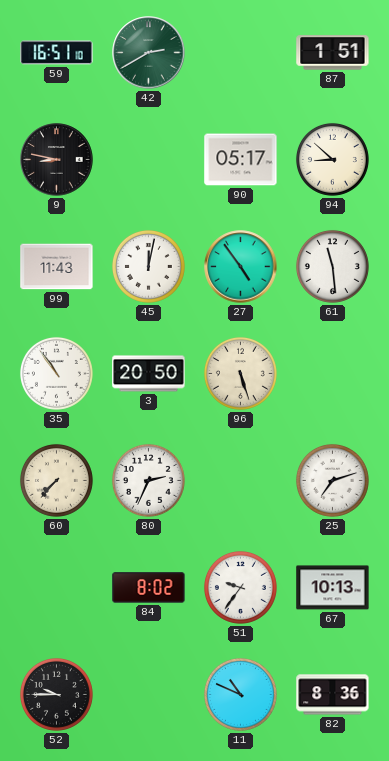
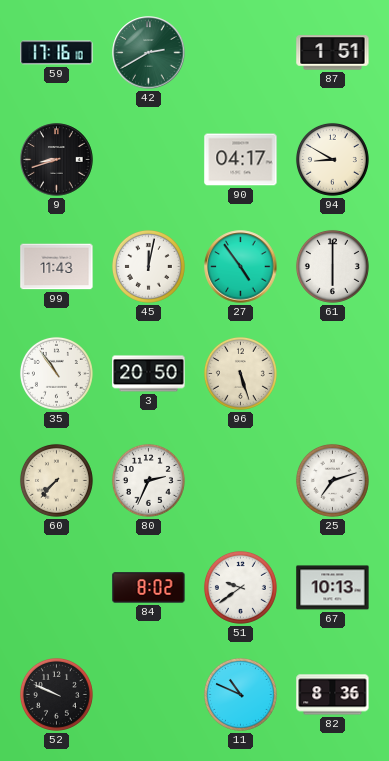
59: 16:51 -> 17:16 (57, 53)
9: 8:47 -> 8:42 (57, 160)
90: 05:17 -> 04:17 (241, 160)
94: 8:52 -> 8:50 (332, 159)
61: 11:29 -> 6:00 (332, 266)
51: 9:36 -> 9:39 (240, 587)
52: 9:45 -> 9:49 (56, 694)
